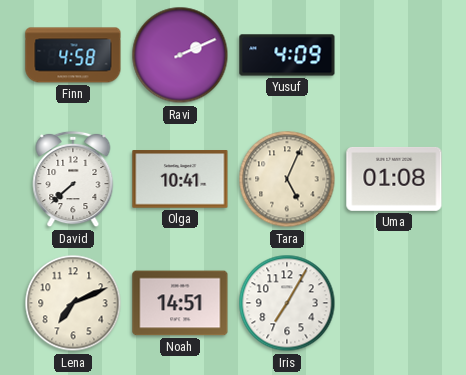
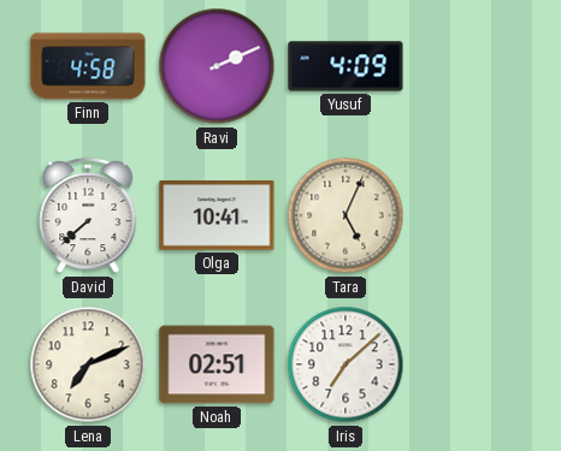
Uma: 01:08 -> none (394, 179)
Noah: 14:51 -> 02:51 (217, 364)
Iris: 7:05 -> 7:08 (346, 364)
